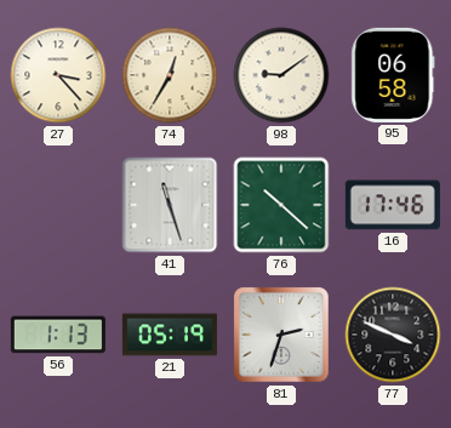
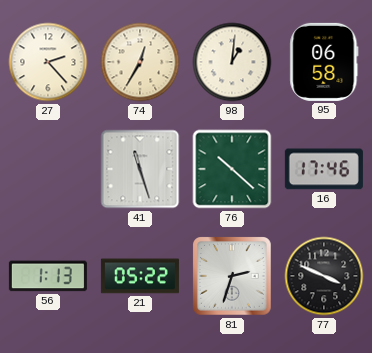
27: 3:23 -> 2:23 (48, 62)
98: 9:09 -> 1:01 (232, 62)
21: 05:19 -> 05:22 (140, 276)
